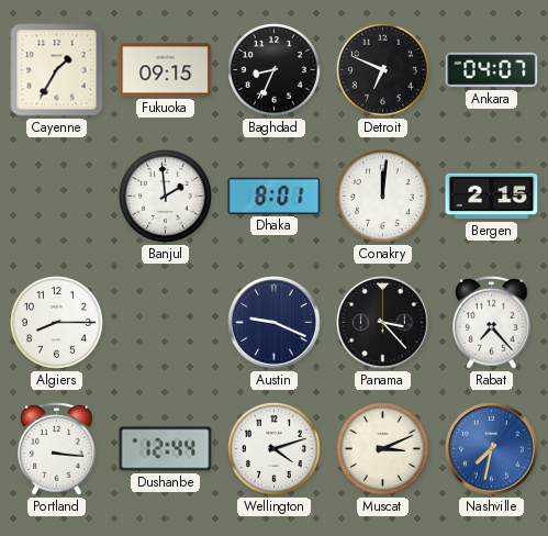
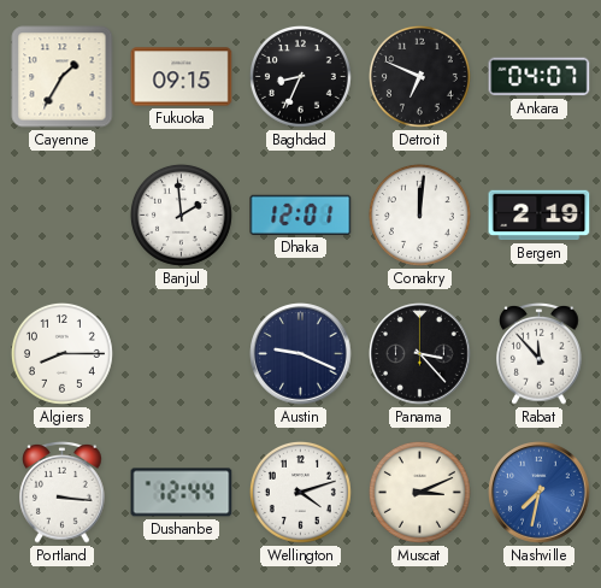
Dhaka: 8:01 -> 12:01 (301, 214)
Bergen: 2:15 -> 2:19 (540, 216)
Rabat: 7:23 -> 11:53 (540, 353)
